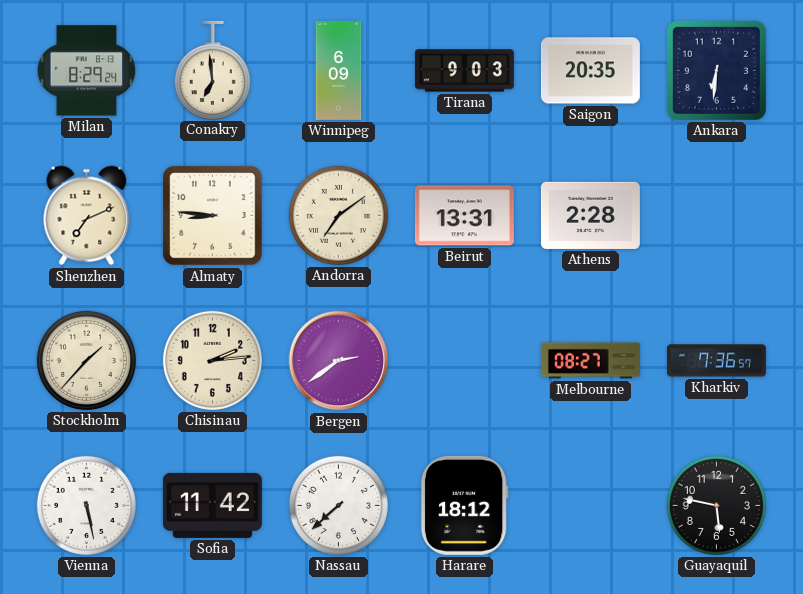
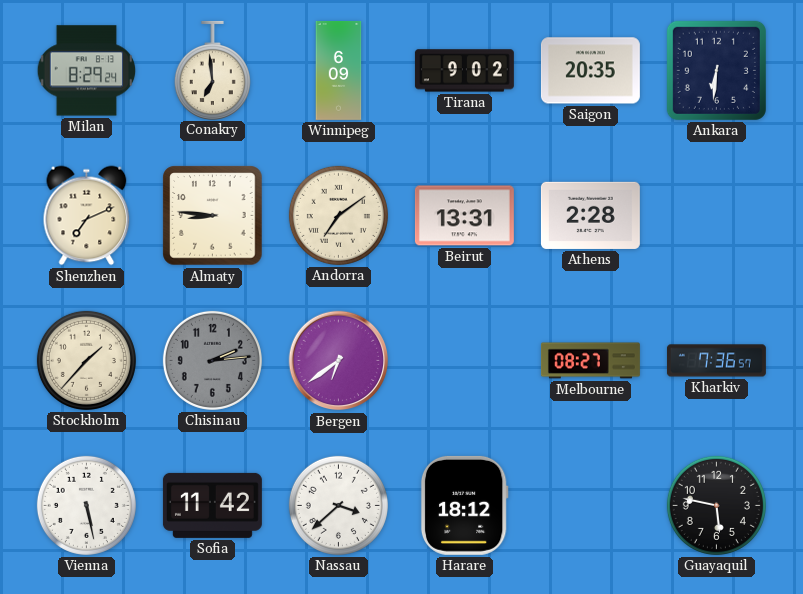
Tirana: 9:03 -> 9:02 (464, 71)
Chisinau dial: cream -> grey (212, 360)
Bergen: 2:39 -> 6:39 (339, 361)
Nassau: 7:38 -> 3:38 (338, 505)
